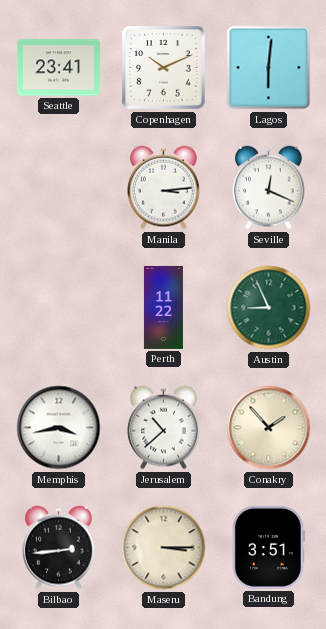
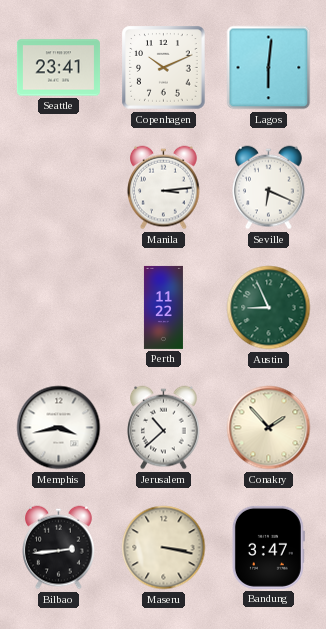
Seville: 12:19 -> 6:19 (269, 188)
Maseru: 3:15 -> 3:17 (164, 548)
Bandung: 3:51 -> 3:47 (268, 547)
